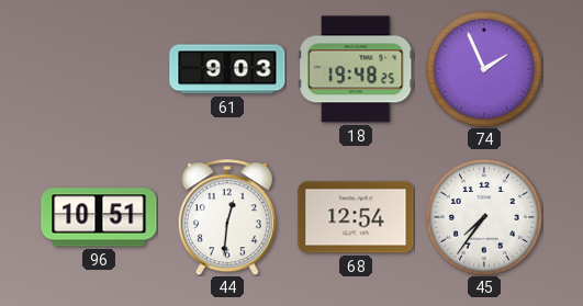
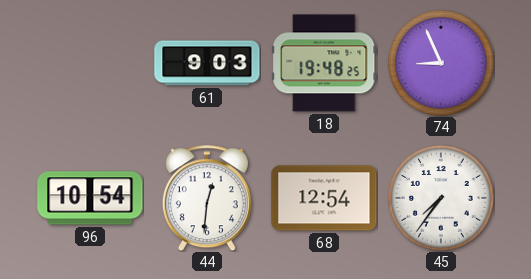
74: 1:56 -> 8:56 (442, 64)
96: 10:51 -> 10:54 (90, 198)
